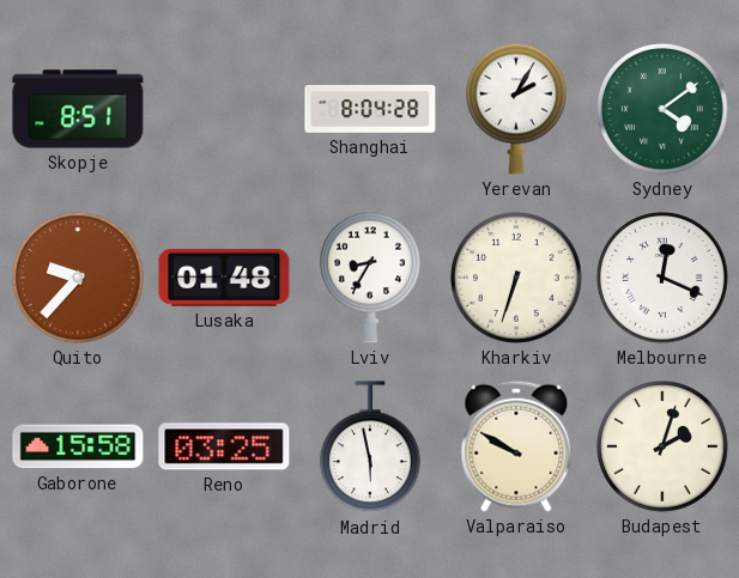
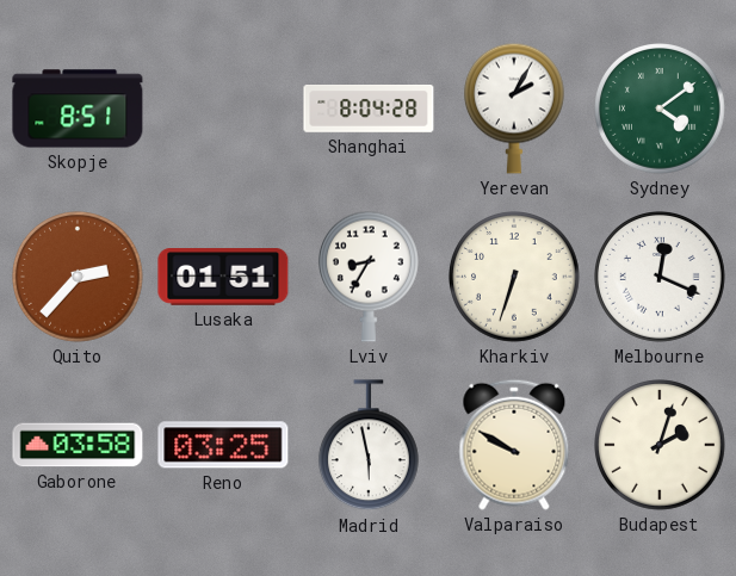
Quito: 9:37 -> 2:37 (79, 278)
Lusaka: 01:48 -> 01:51 (223, 278)
Gaborone: 15:58 -> 03:58 (78, 445)
